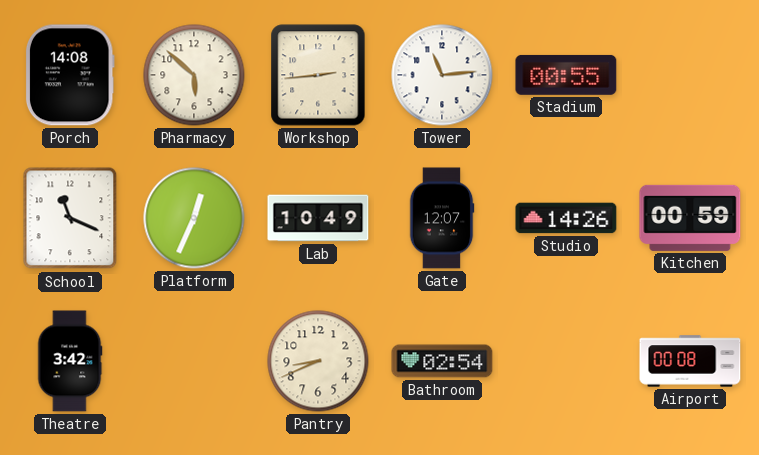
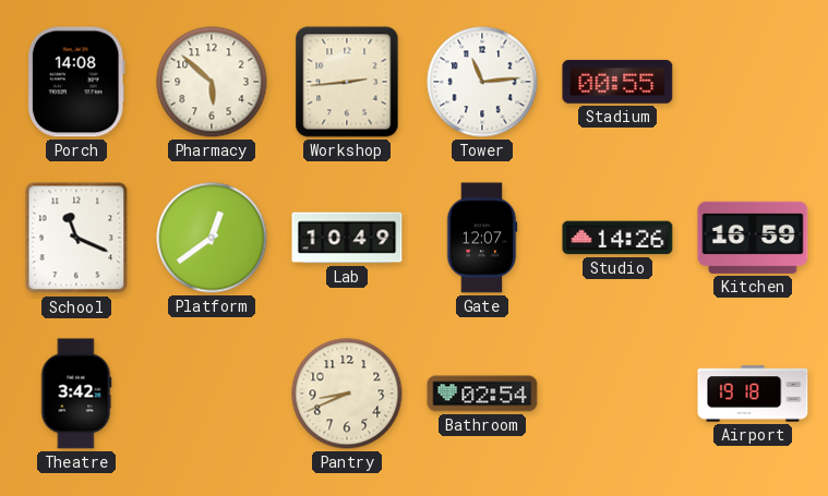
Platform: 12:34 -> 12:39 (212, 238)
Kitchen: 00:59 -> 16:59 (753, 238)
Airport: 00:08 -> 19:18 (753, 394)
